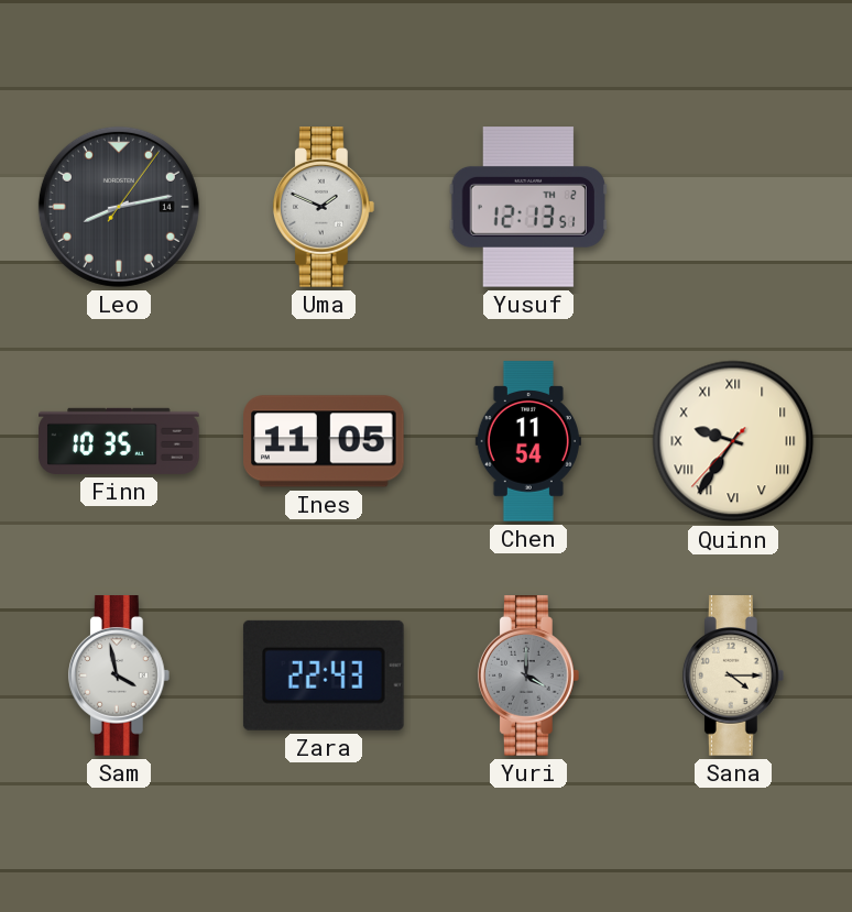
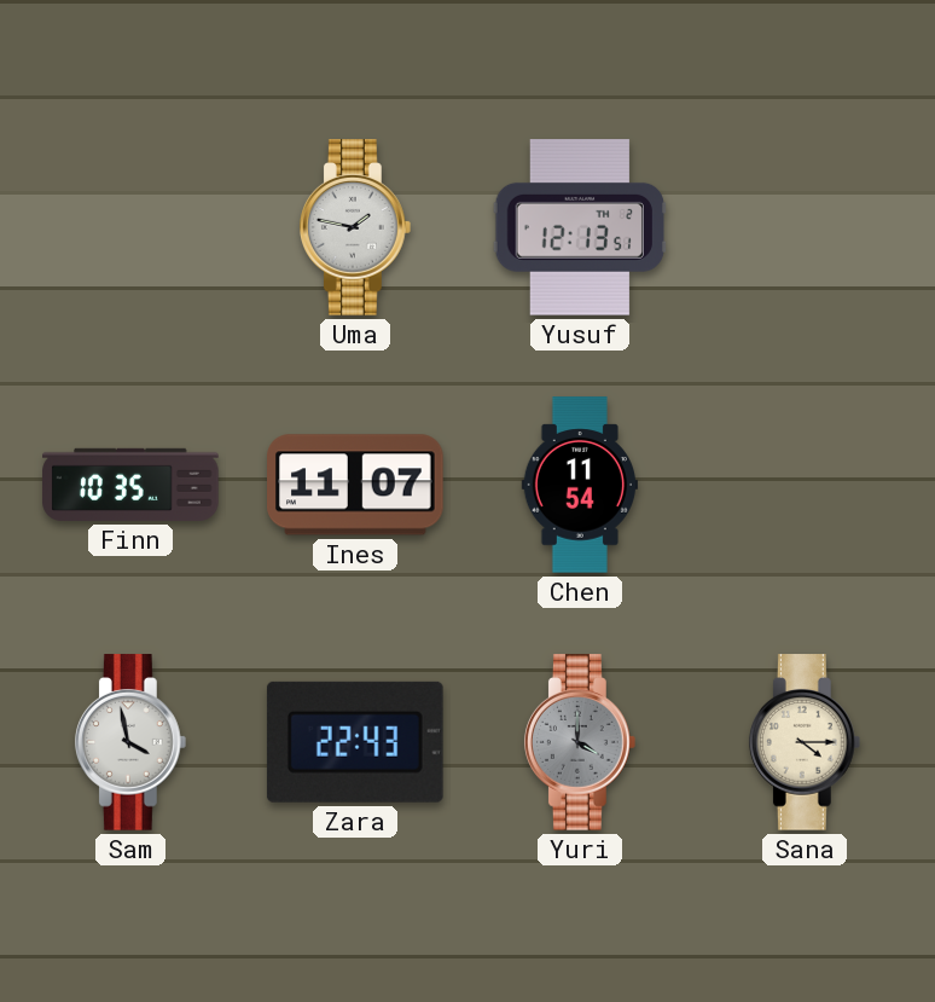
Leo: 8:13 -> none (119, 207)
Uma: 1:49 -> 1:47 (355, 227)
Ines: 11:05 -> 11:07 (356, 485)
Quinn: 9:35 -> none (733, 441)
